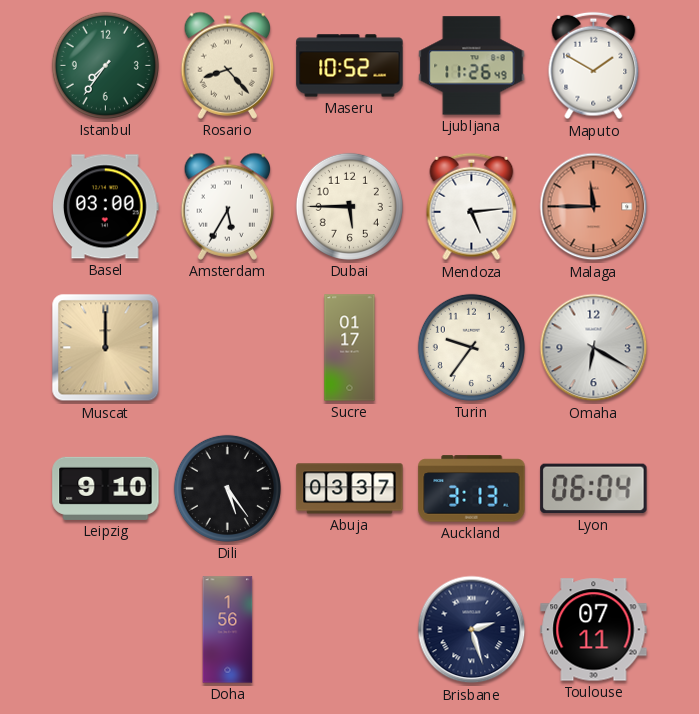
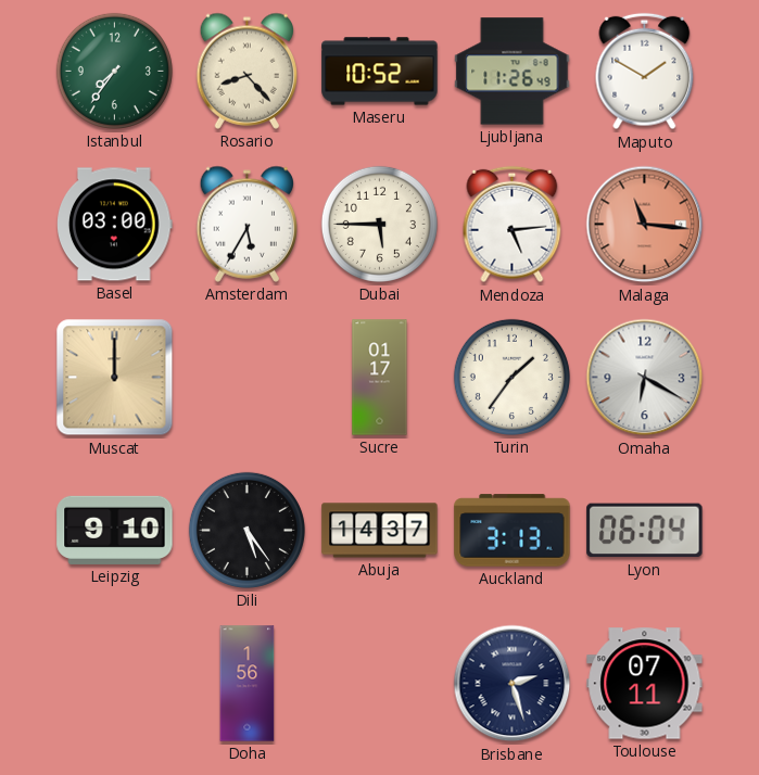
Malaga: 11:45 -> 11:16 (645, 225)
Turin: 9:36 -> 1:36 (511, 377)
Abuja: 03:37 -> 14:37 (380, 531)
